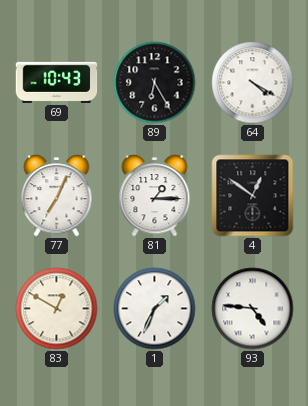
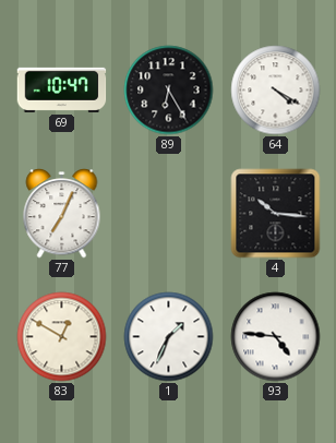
69: 10:43 -> 10:47 (62, 89)
81: 1:15 -> none (155, 196)
4: 12:51 -> 10:16 (276, 214)
